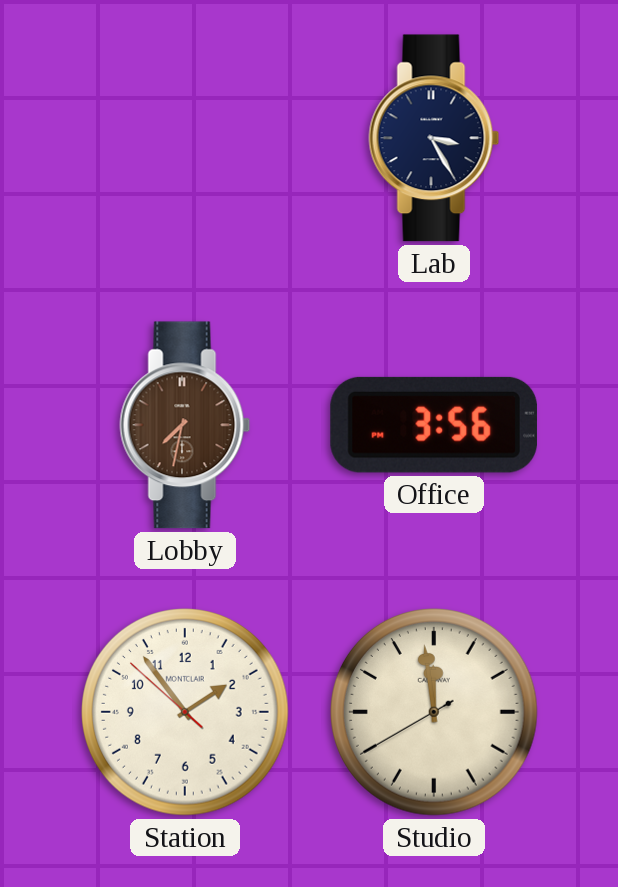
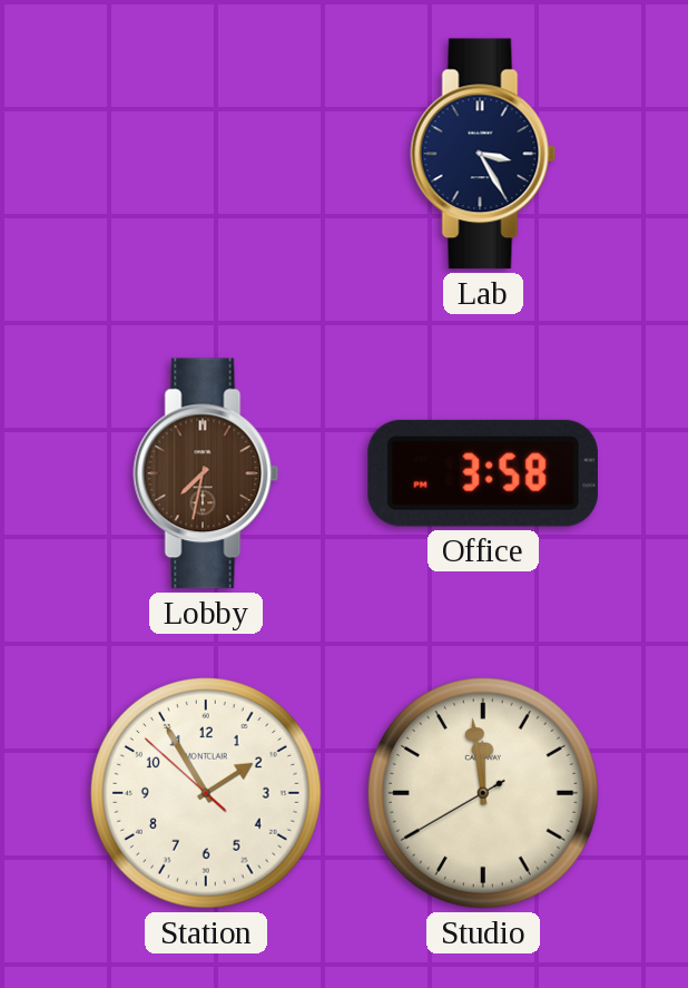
Office: 3:56 -> 3:58 (483, 473)
Station: 1:53 -> 1:54 (207, 794)
